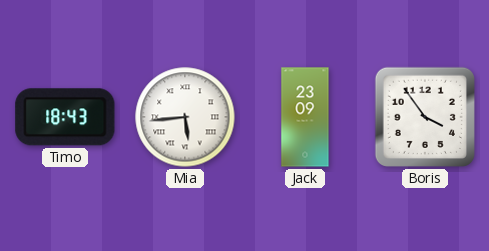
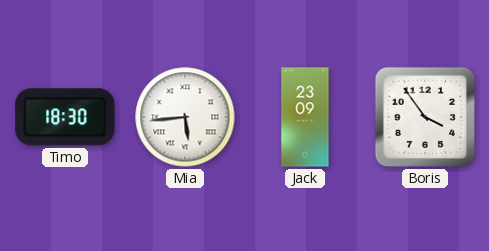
Timo: 18:43 -> 18:30 (65, 117)
